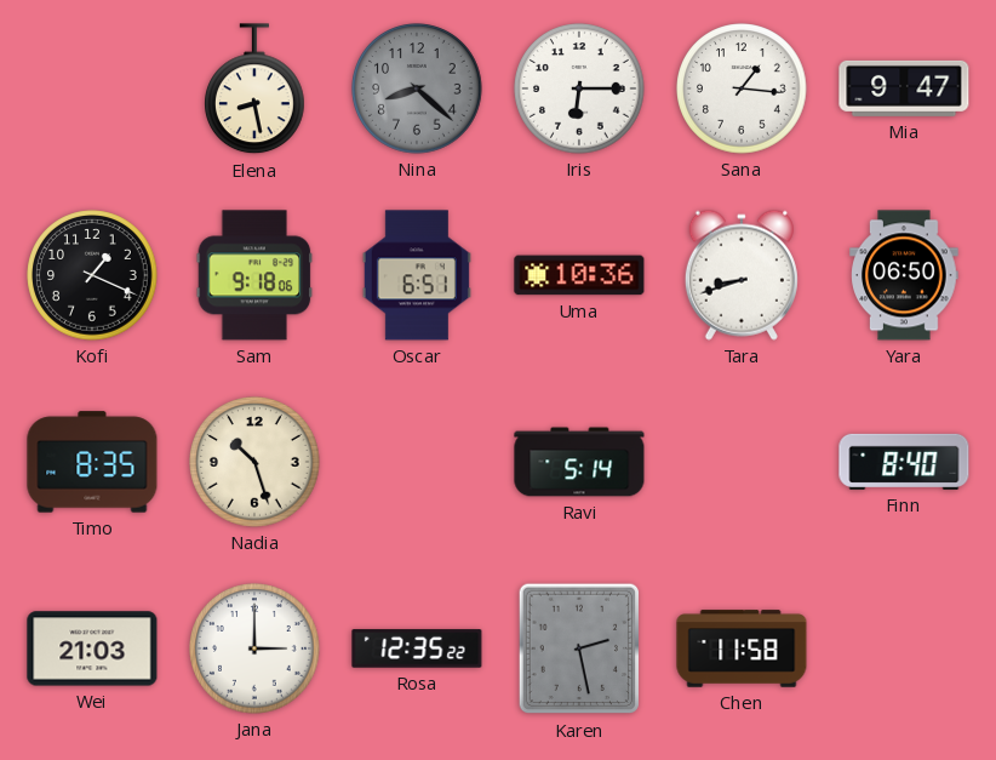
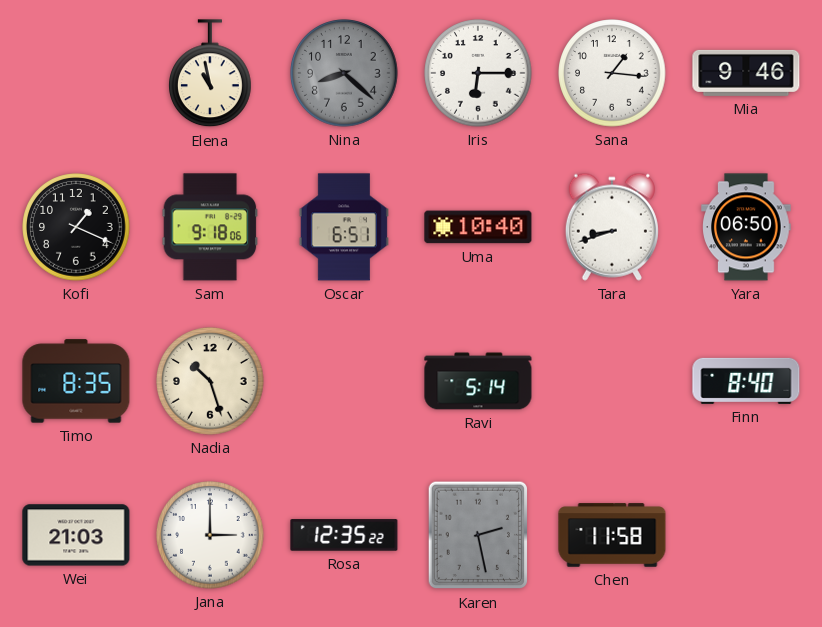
Elena: 8:28 -> 10:58 (211, 74)
Mia: 9:47 -> 9:46 (746, 73)
Uma: 10:36 -> 10:40 (478, 227)
